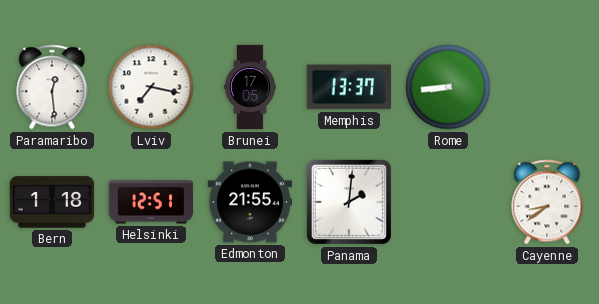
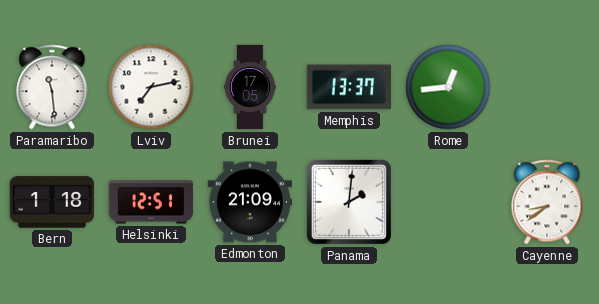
Paramaribo: 12:29 -> 11:29 (52, 87)
Lviv: 7:17 -> 7:13 (151, 87)
Rome: 8:44 -> 12:44 (448, 87)
Edmonton: 21:55 -> 21:09 (249, 202)
